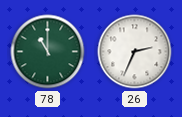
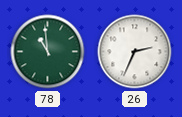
78: 11:00 -> 10:59 (48, 52)
